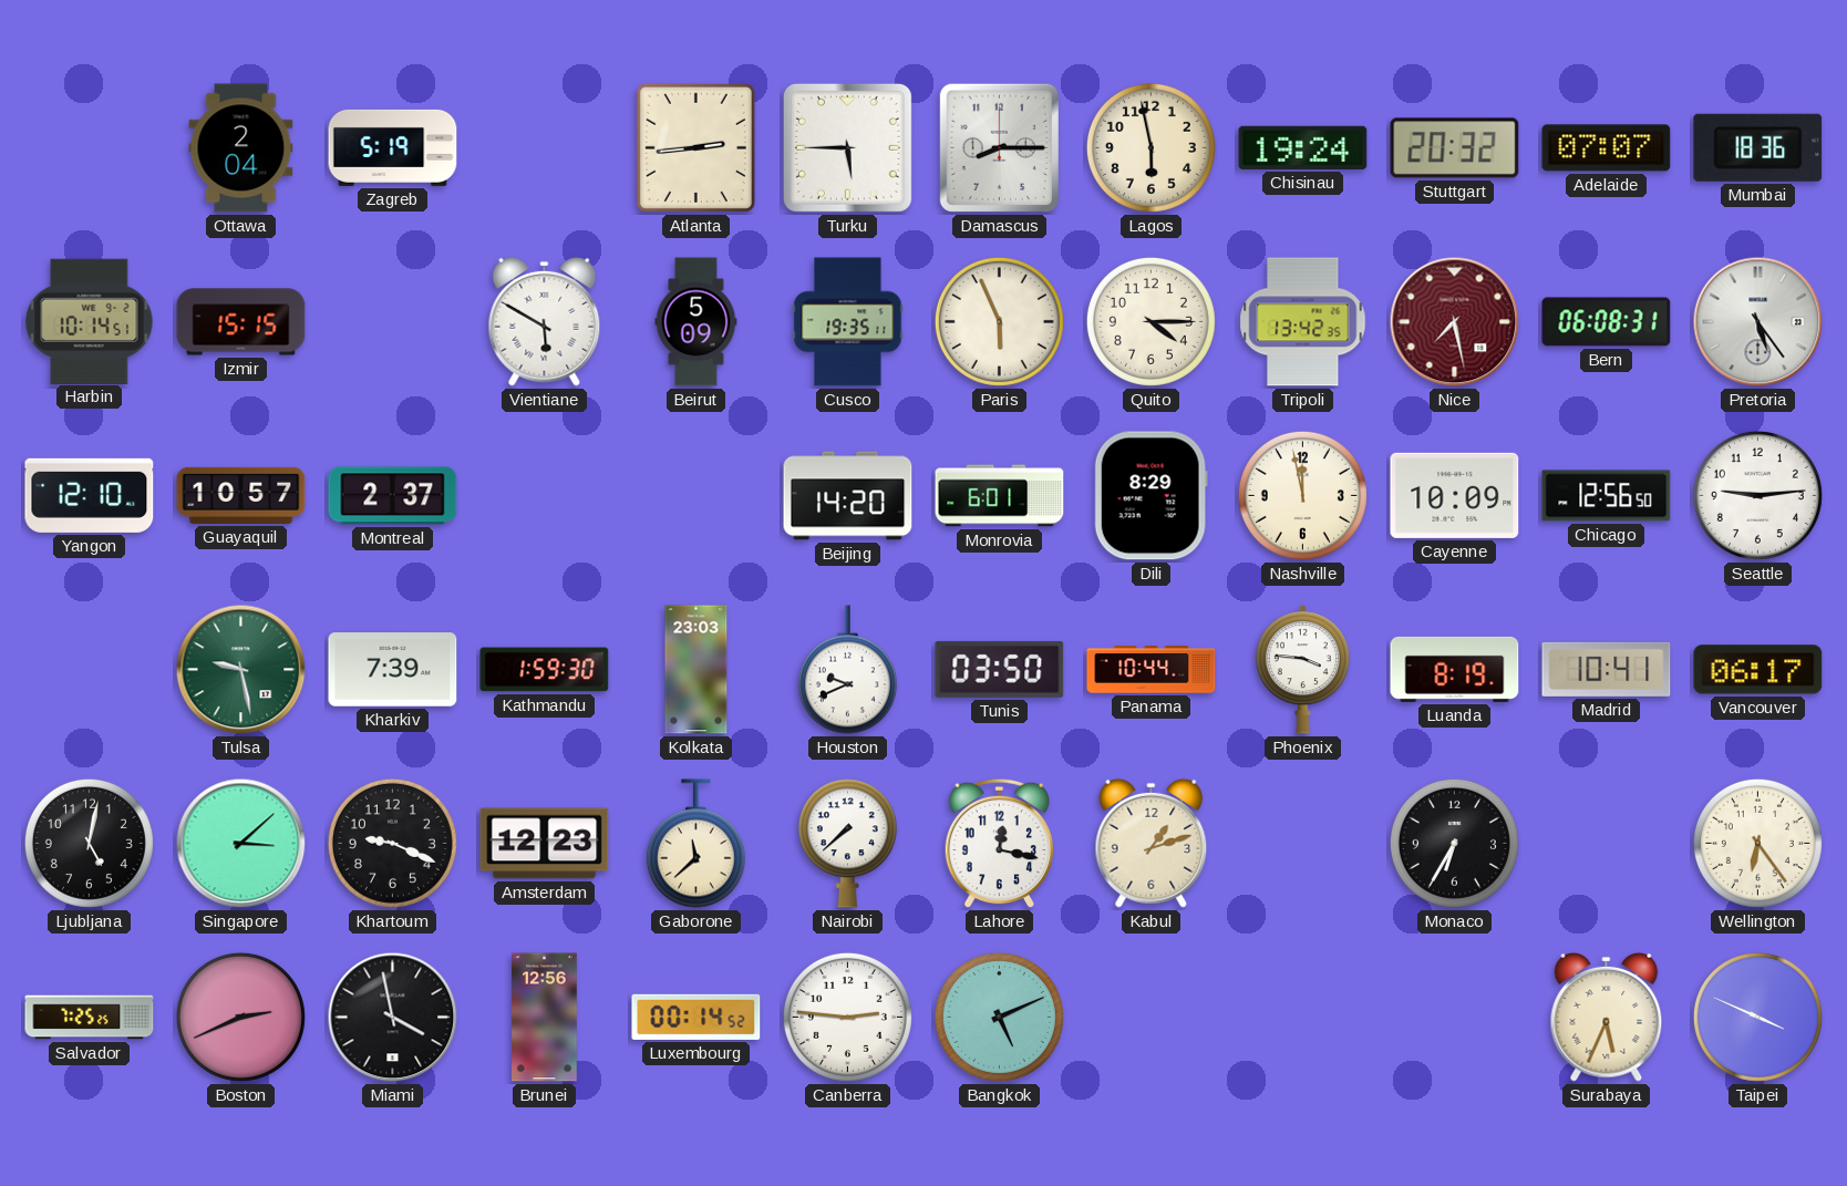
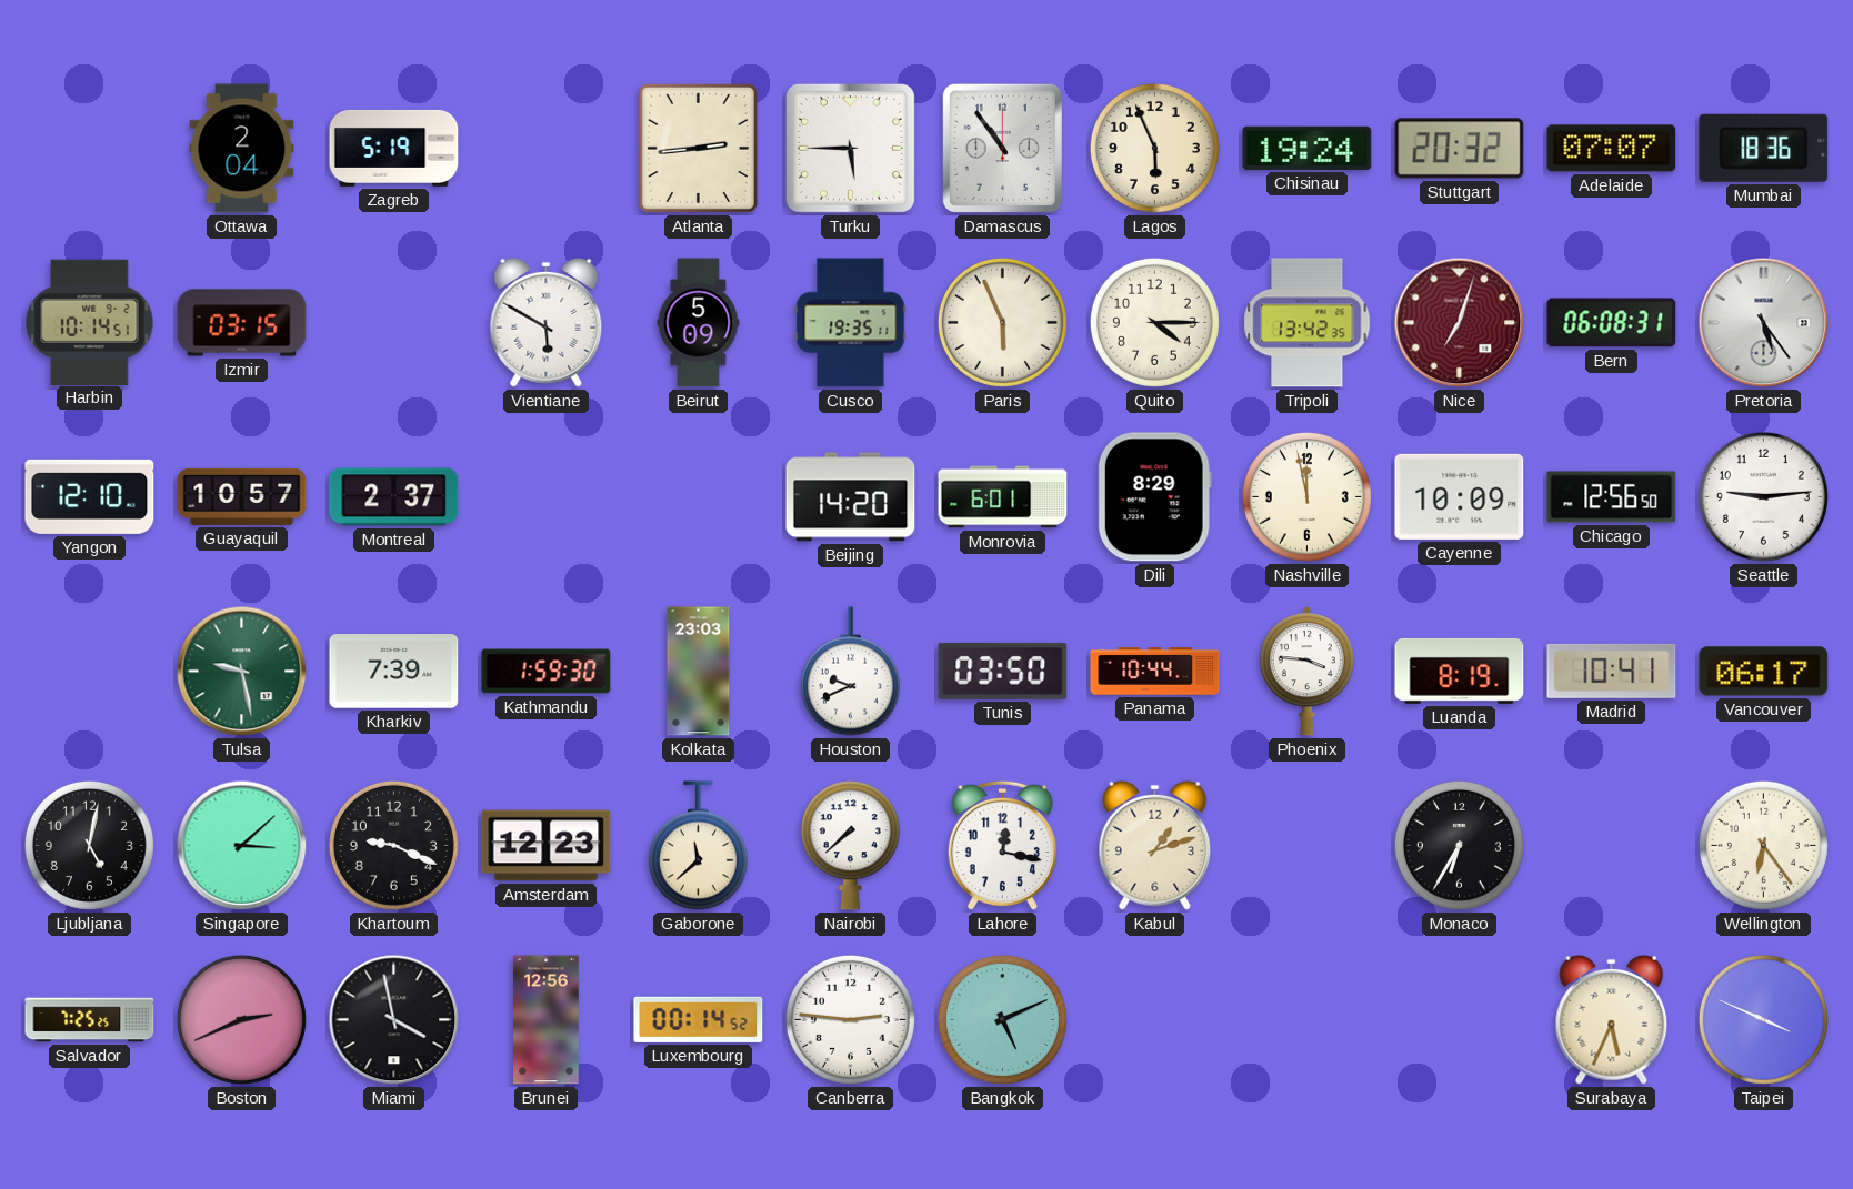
Damascus: 8:15 -> 10:54 (1002, 148)
Lagos: 5:58 -> 5:56 (1154, 148)
Izmir: 15:15 -> 03:15 (242, 323)
Nice: 7:28 -> 7:03 (1460, 323)
